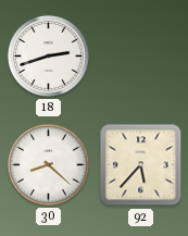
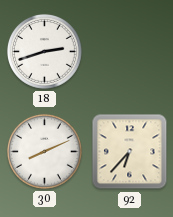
30: 8:22 -> 8:11 (44, 151)
92: 5:37 -> 6:37 (130, 152)
